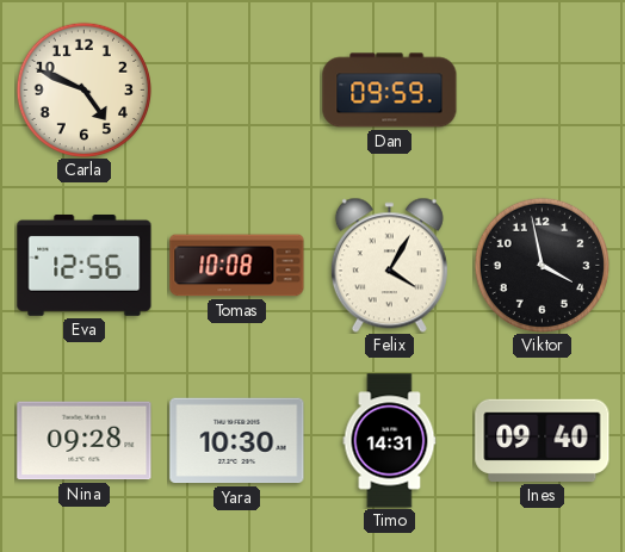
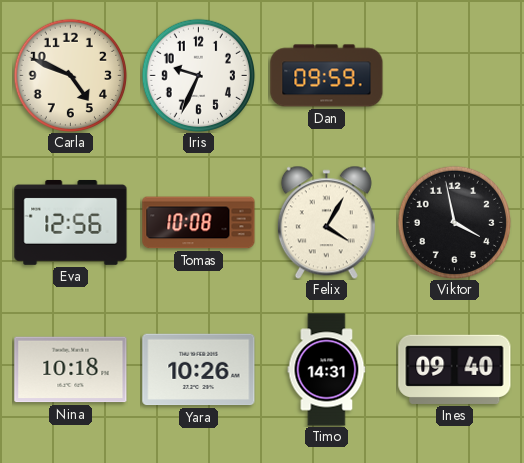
Iris: none -> 9:34 (198, 75)
Nina: 09:28 -> 10:18 (71, 370)
Yara: 10:30 -> 10:26 (199, 370)
